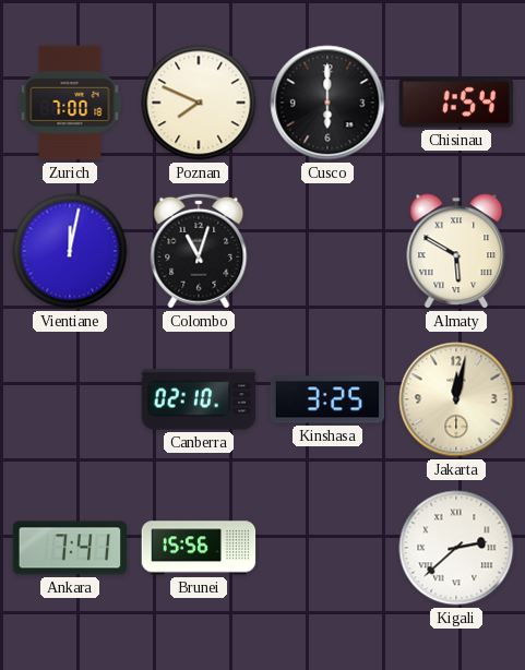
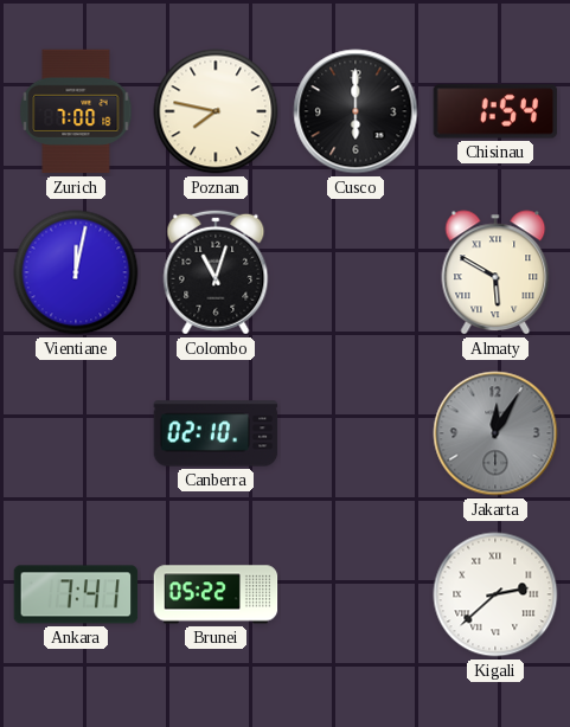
Poznan: 7:49 -> 7:47 (216, 111)
Kinshasa: 3:25 -> none (327, 399)
Jakarta: 12:02 -> 12:05 (495, 433)
Jakarta dial: cream -> grey (495, 433)
Brunei: 15:56 -> 05:22 (216, 594)
